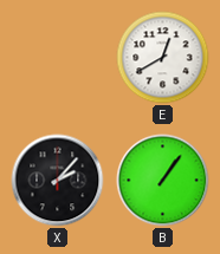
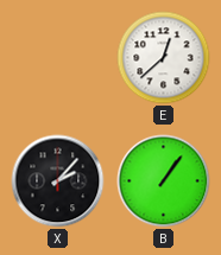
E: 12:40 -> 12:38 (164, 58)
